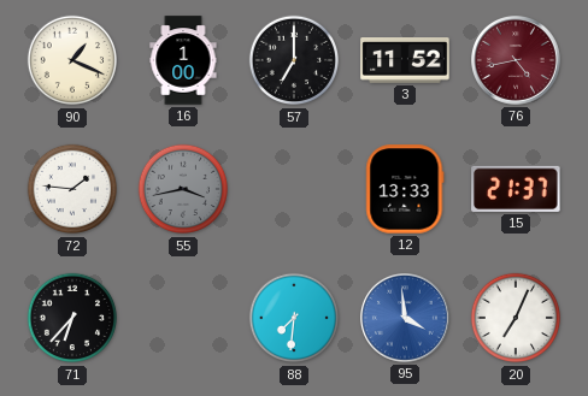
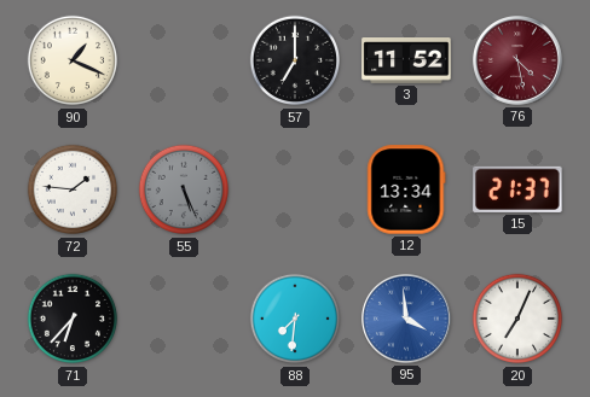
16: 1:00 -> none (183, 60)
76: 4:43 -> 4:28 (519, 62)
55: 3:43 -> 5:26 (184, 189)
12: 13:33 -> 13:34 (406, 189)
